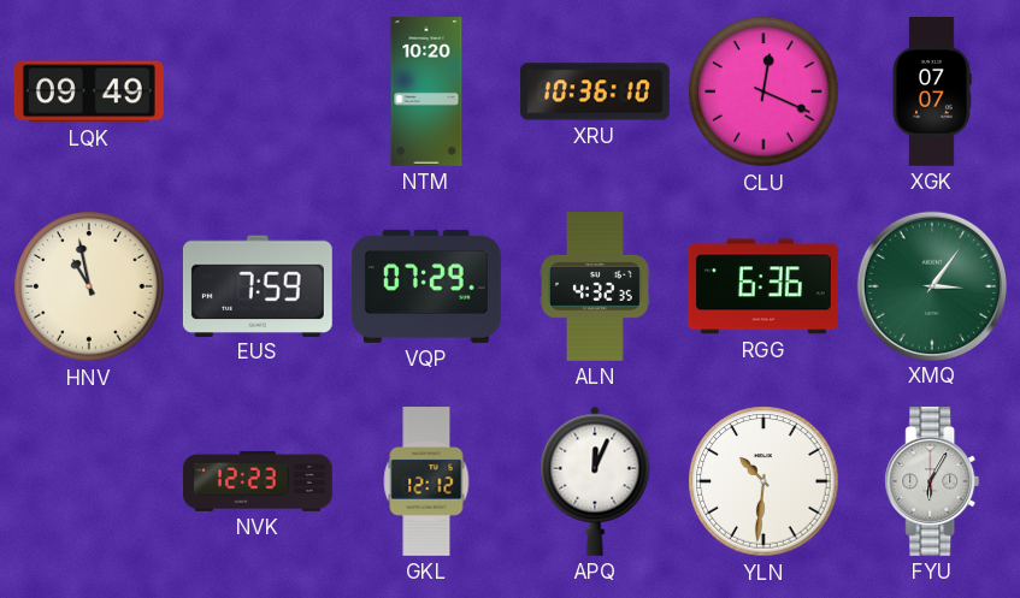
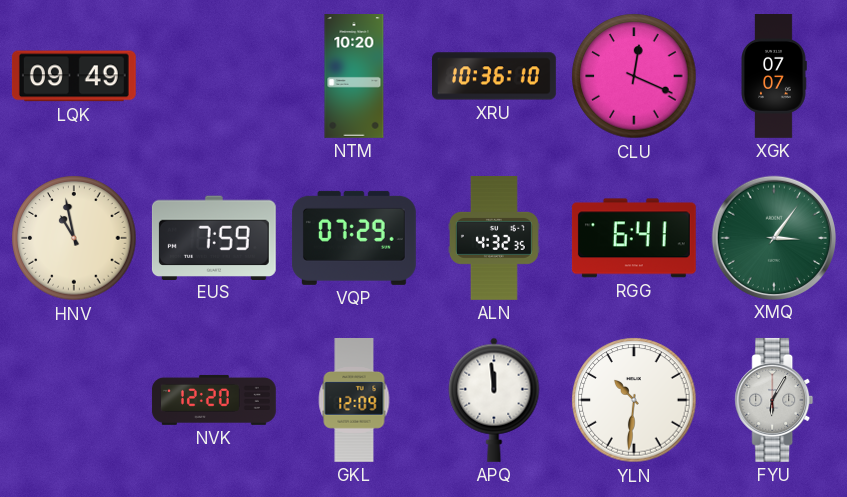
RGG: 6:36 -> 6:41 (634, 238)
NVK: 12:23 -> 12:20 (214, 400)
GKL: 12:12 -> 12:09 (354, 401)
APQ: 12:04 -> 11:59 (494, 400)
